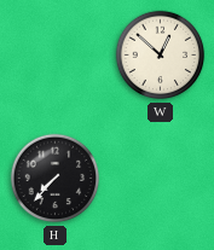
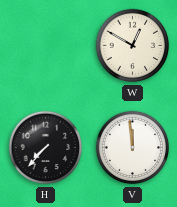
W: 12:52 -> 12:50 (133, 46)
V: none -> 11:59 (133, 148)
